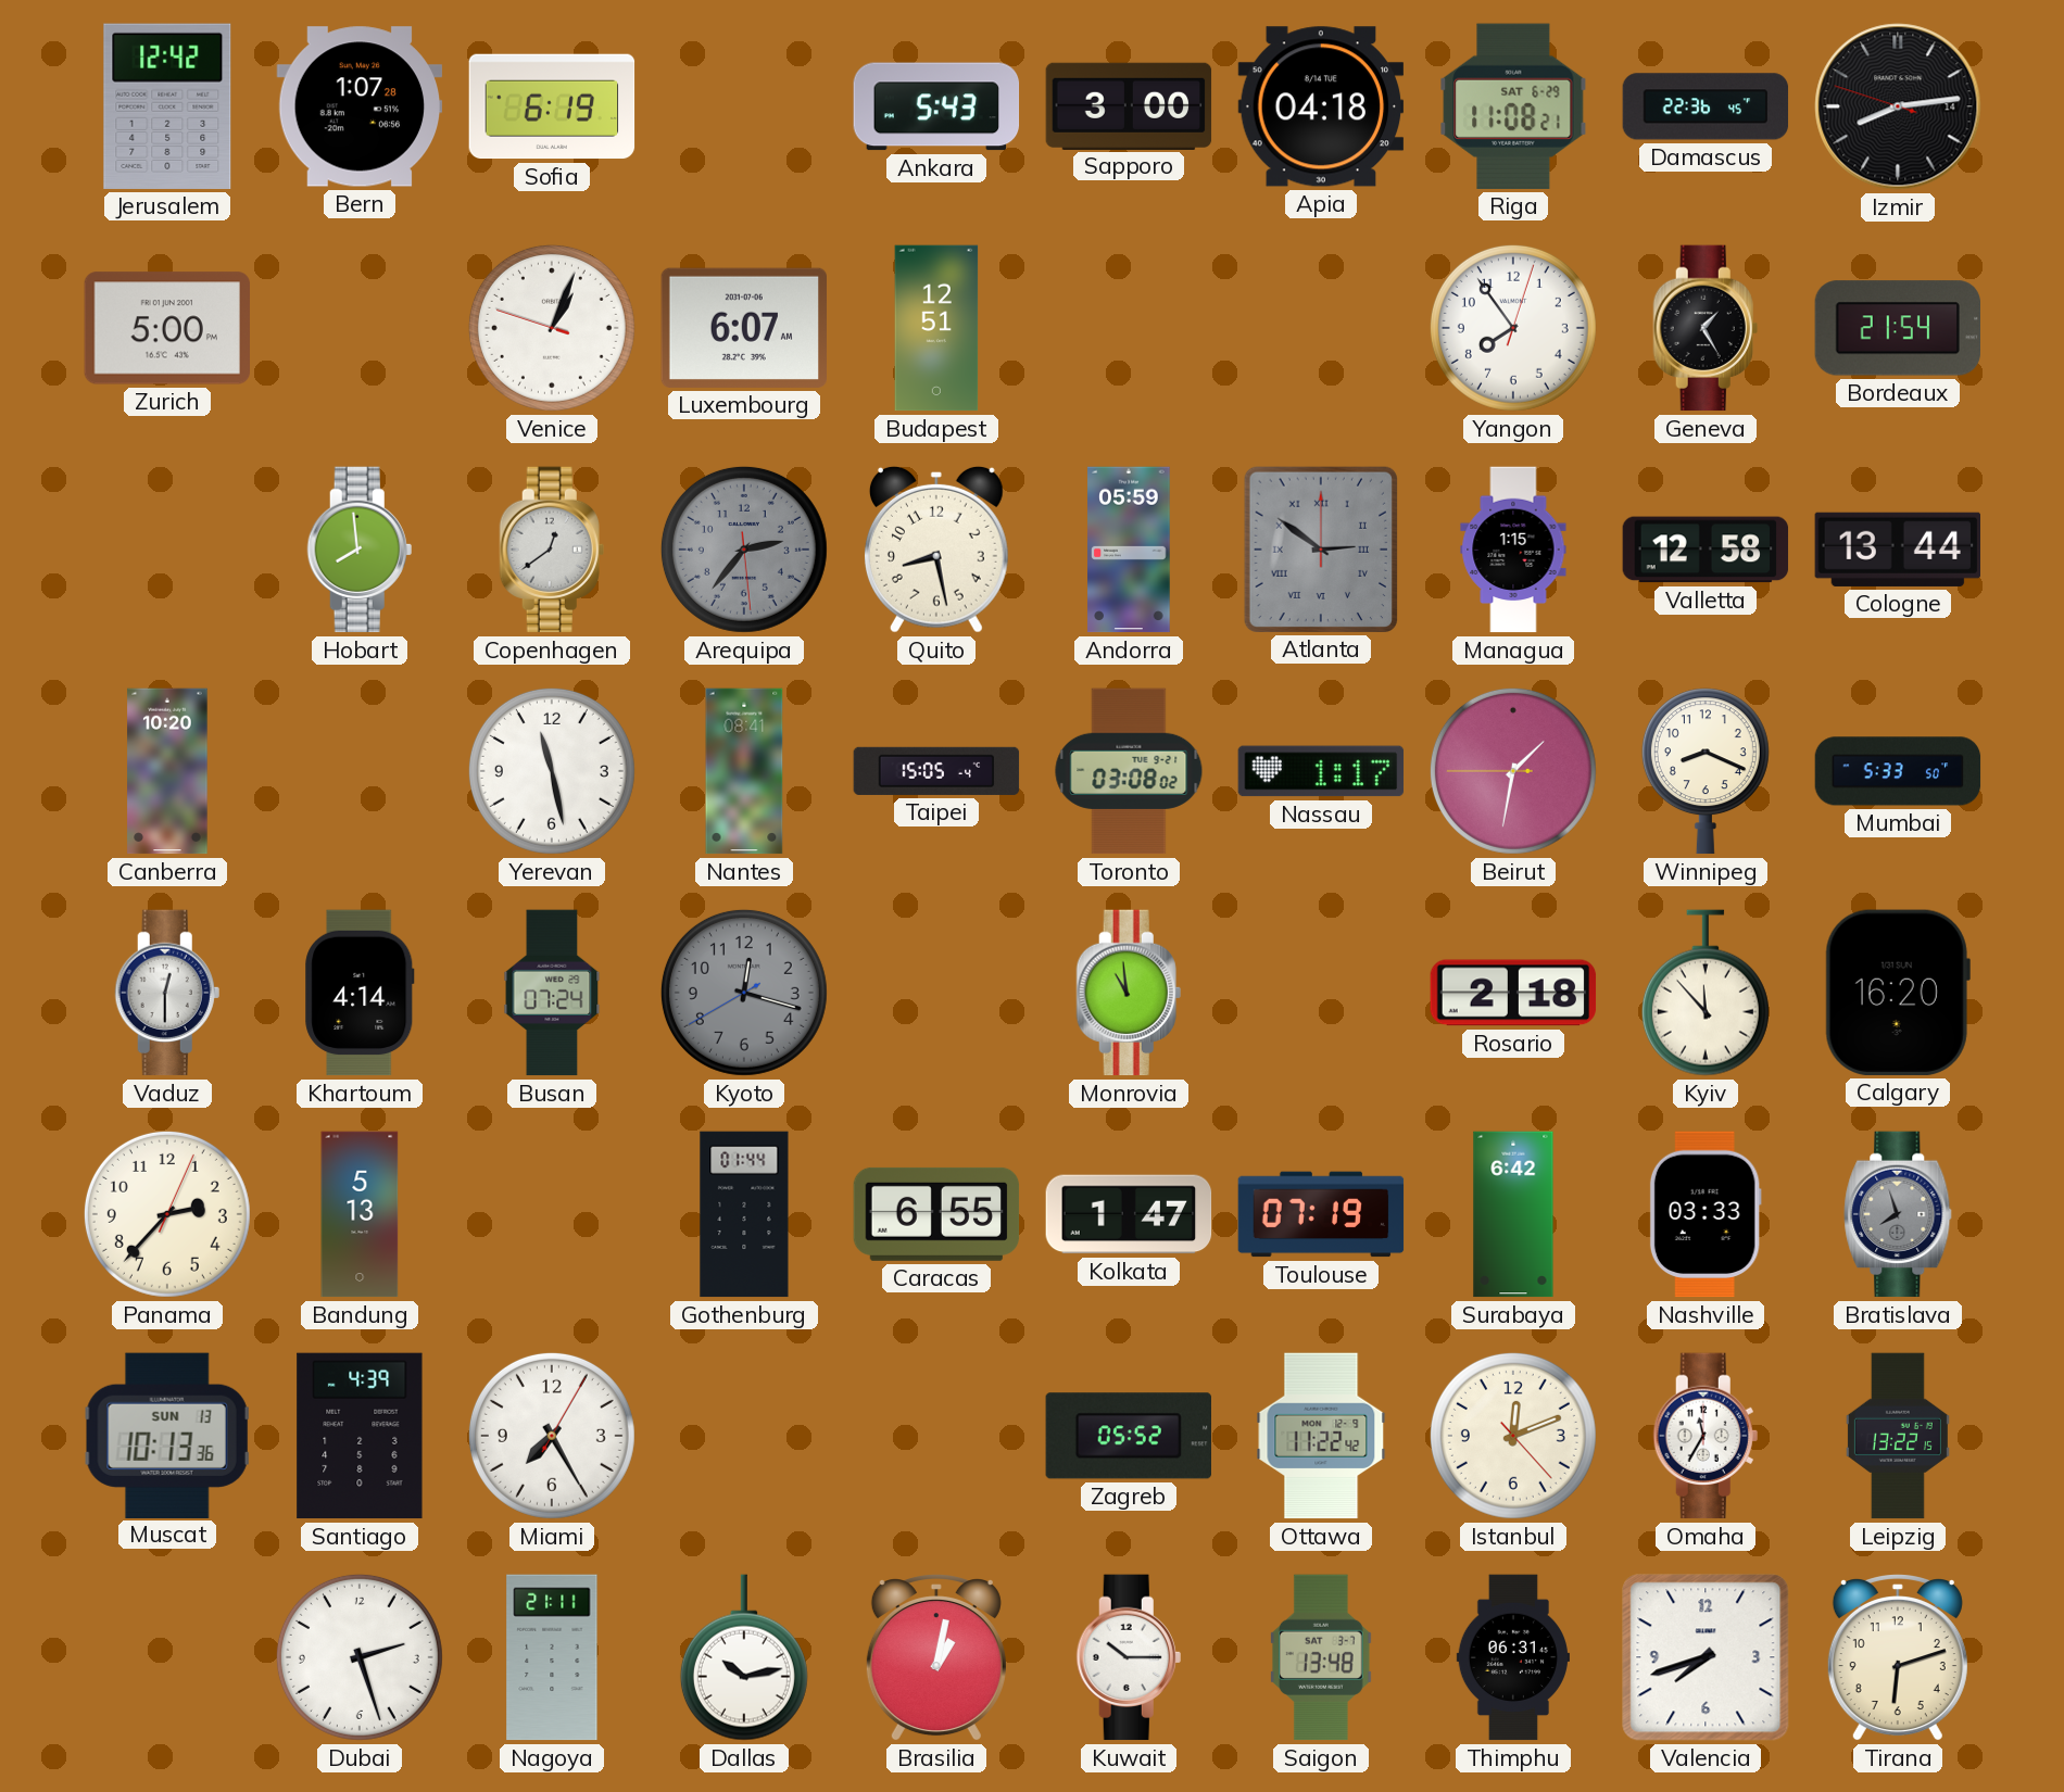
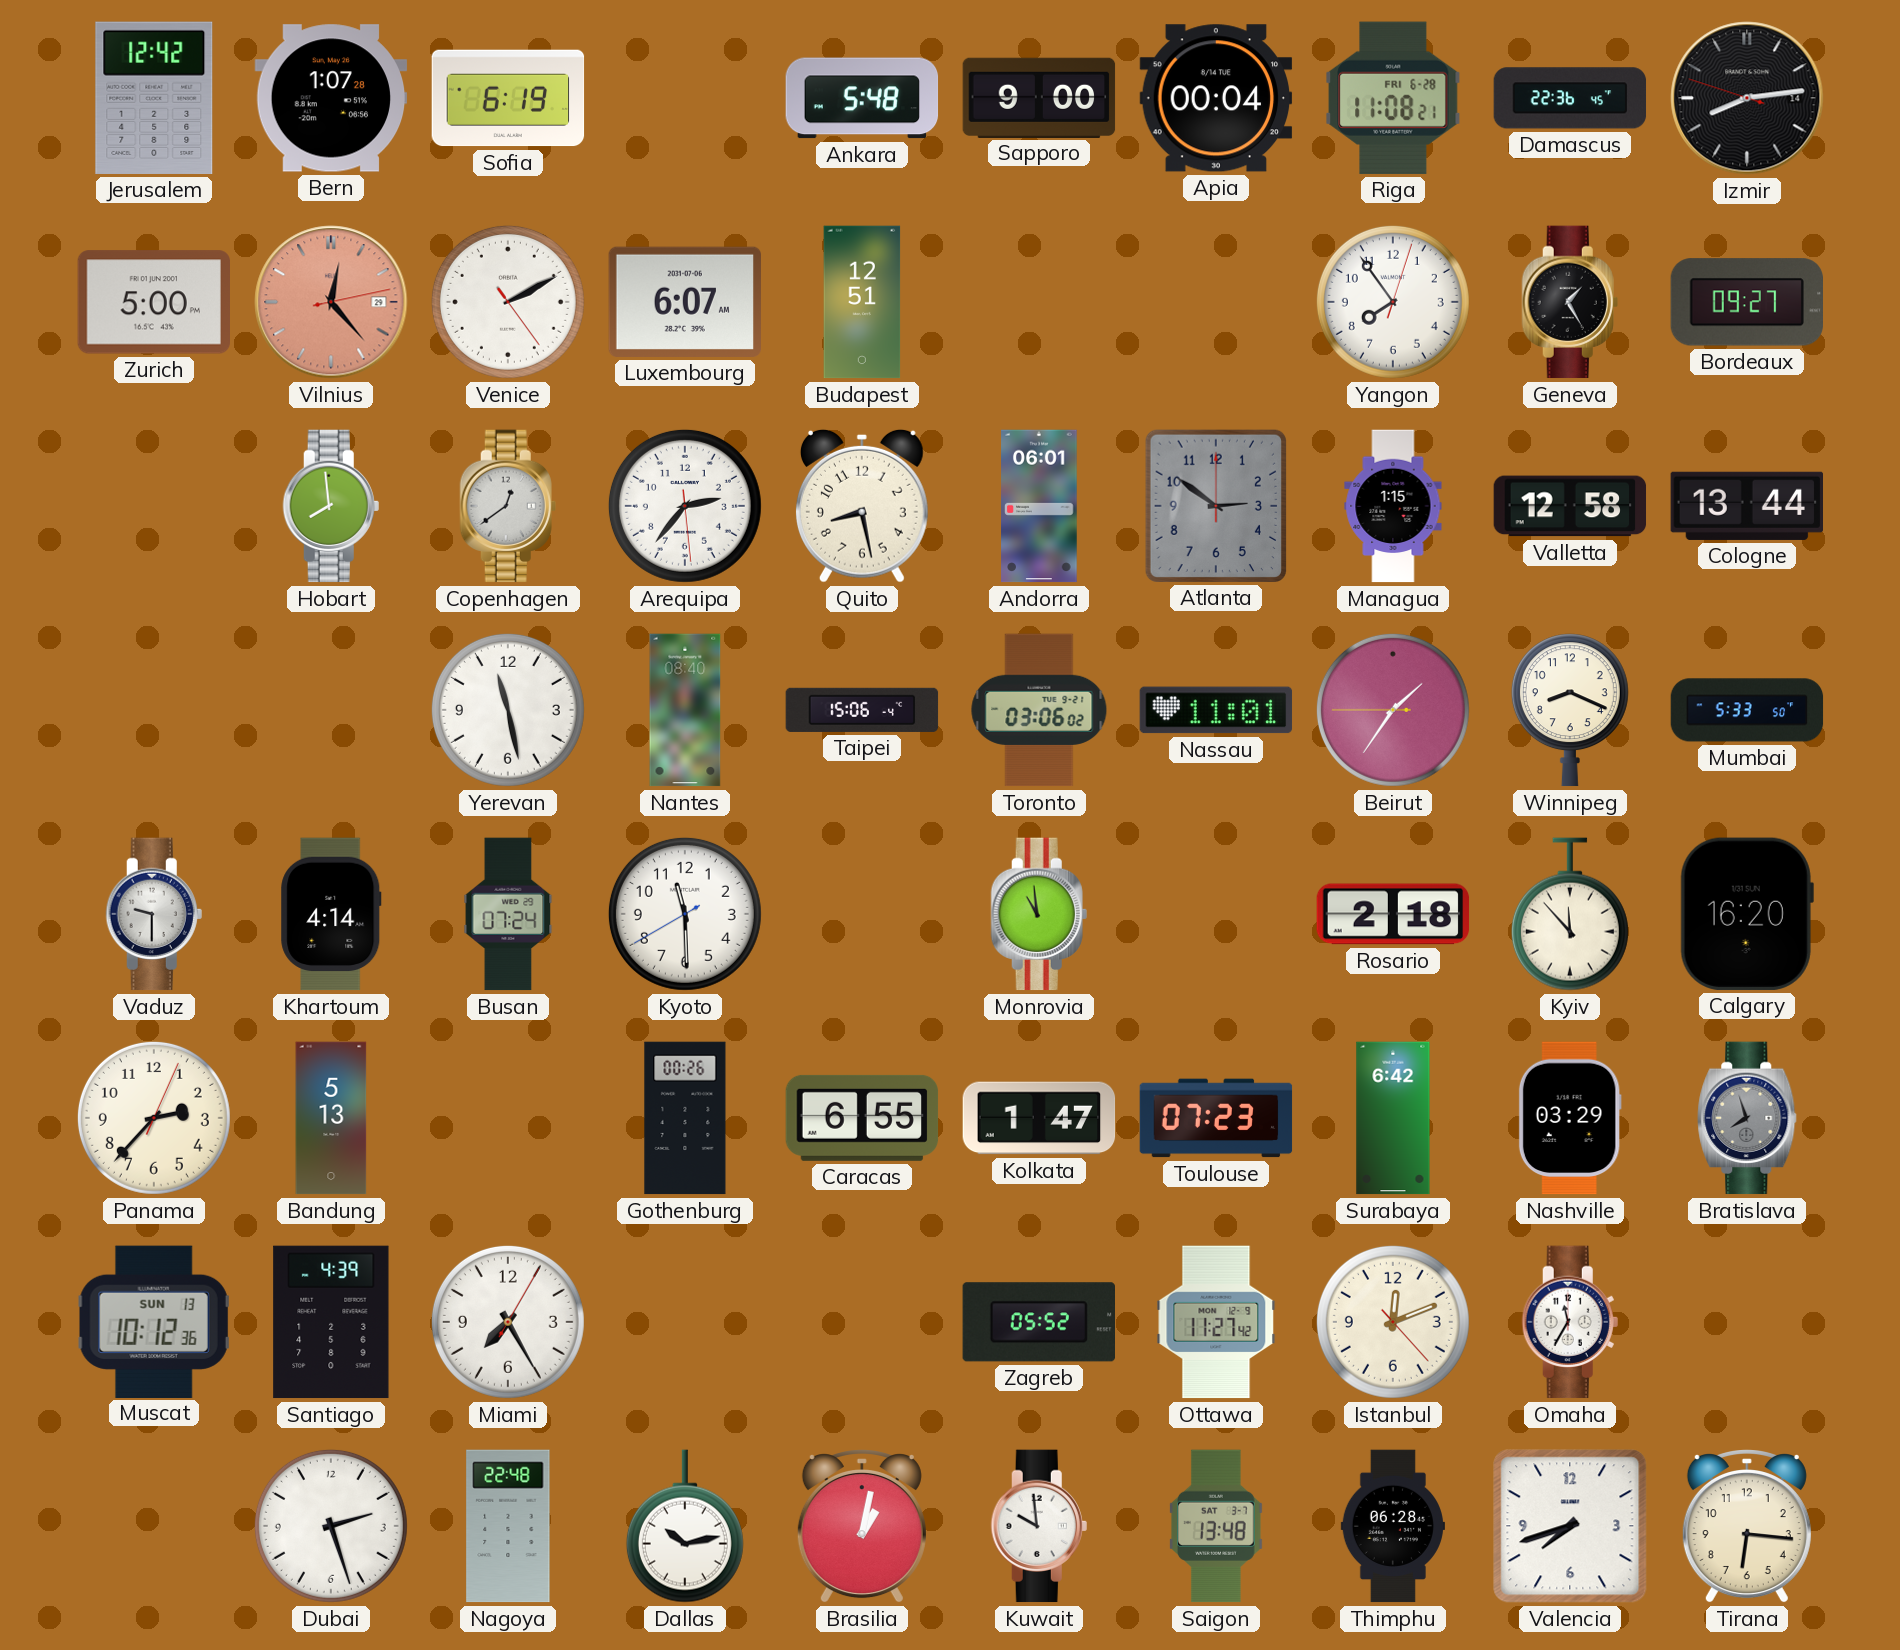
Ankara: 5:43 -> 5:48 (862, 98)
Sapporo: 3:00 -> 9:00 (1039, 97)
Apia: 04:18 -> 00:04 (1216, 98)
Riga date: SAT 6-29 -> FRI 6-28 (1393, 98)
Vilnius: none -> 12:23 (331, 302)
Venice: 1:03 -> 2:10 (508, 302)
Bordeaux: 21:54 -> 09:27 (1747, 302)
Arequipa dial: grey -> white (685, 506)
Andorra: 05:59 -> 06:01 (1039, 506)
Atlanta numerals: Roman -> Arabic (1215, 505)
Canberra: 10:20 -> none (167, 771)
Nantes: 08:41 -> 08:40 (685, 710)
Taipei: 15:05 -> 15:06 (862, 710)
Toronto: 03:08 -> 03:06 (1039, 710)
Nassau: 1:17 -> 11:01 (1216, 710)
Beirut: 1:31 -> 1:35 (1393, 710)
Vaduz: 12:30 -> 9:30 (154, 914)
Kyoto: 12:17 -> 11:29 (685, 914)
Kyoto dial: grey -> white (685, 914)
Gothenburg: 01:44 -> 00:26 (685, 1118)
Toulouse: 07:19 -> 07:23 (1216, 1118)
Nashville: 03:33 -> 03:29 (1570, 1118)
Muscat: 10:13 -> 10:12 (154, 1321)
Ottawa: 11:22 -> 11:27 (1216, 1322)
Leipzig: 13:22 -> none (1898, 1436)
Nagoya: 21:11 -> 22:48 (508, 1526)
Kuwait: 10:15 -> 9:59 (1039, 1526)
Thimphu: 06:31 -> 06:28 (1393, 1526)
Tirana: 6:12 -> 6:16 (1747, 1527)
